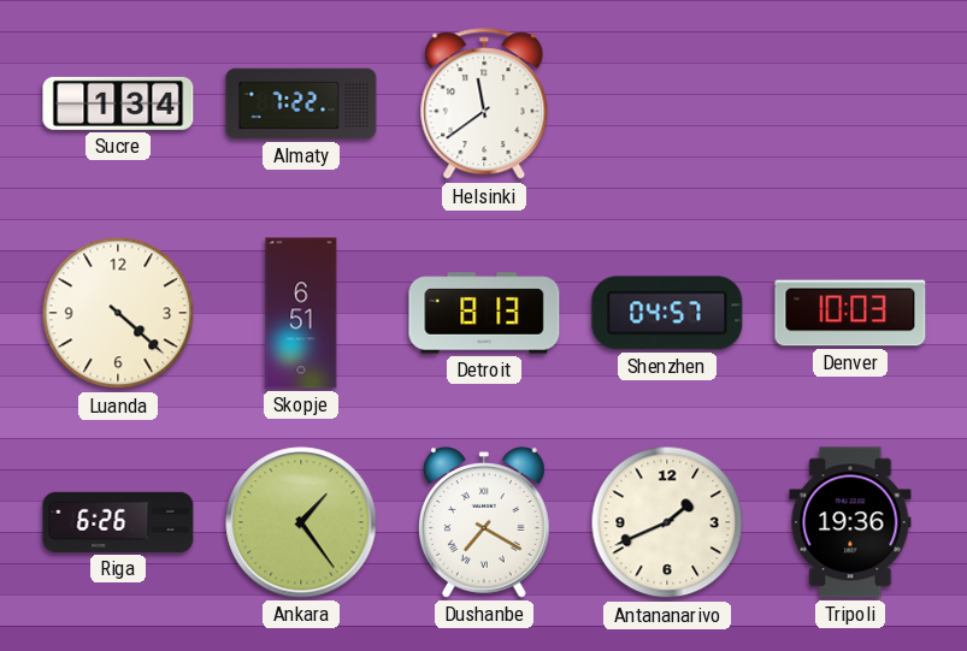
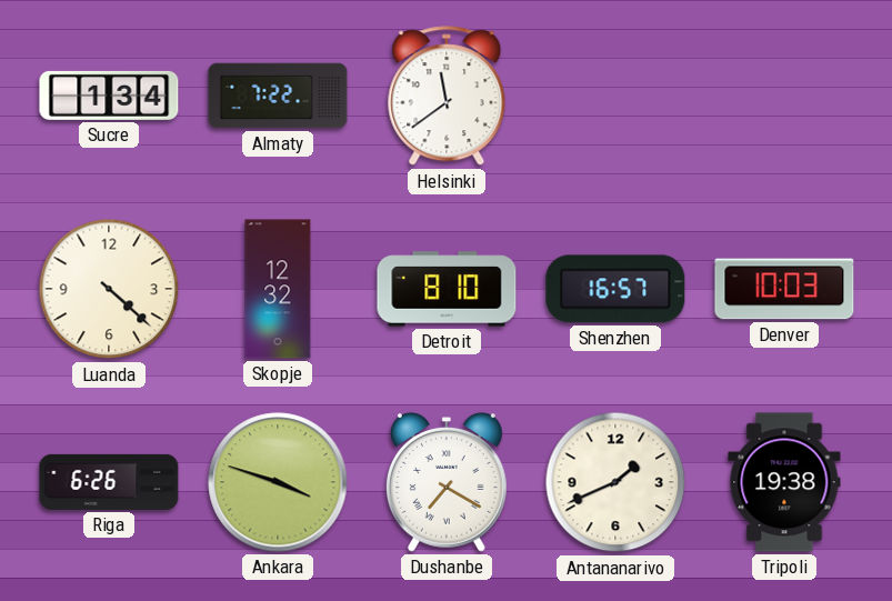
Skopje: 6:51 -> 12:32 (278, 289)
Detroit: 8:13 -> 8:10 (447, 289)
Shenzhen: 04:57 -> 16:57 (615, 289)
Ankara: 1:24 -> 3:48 (278, 482)
Tripoli: 19:36 -> 19:38 (784, 482)
